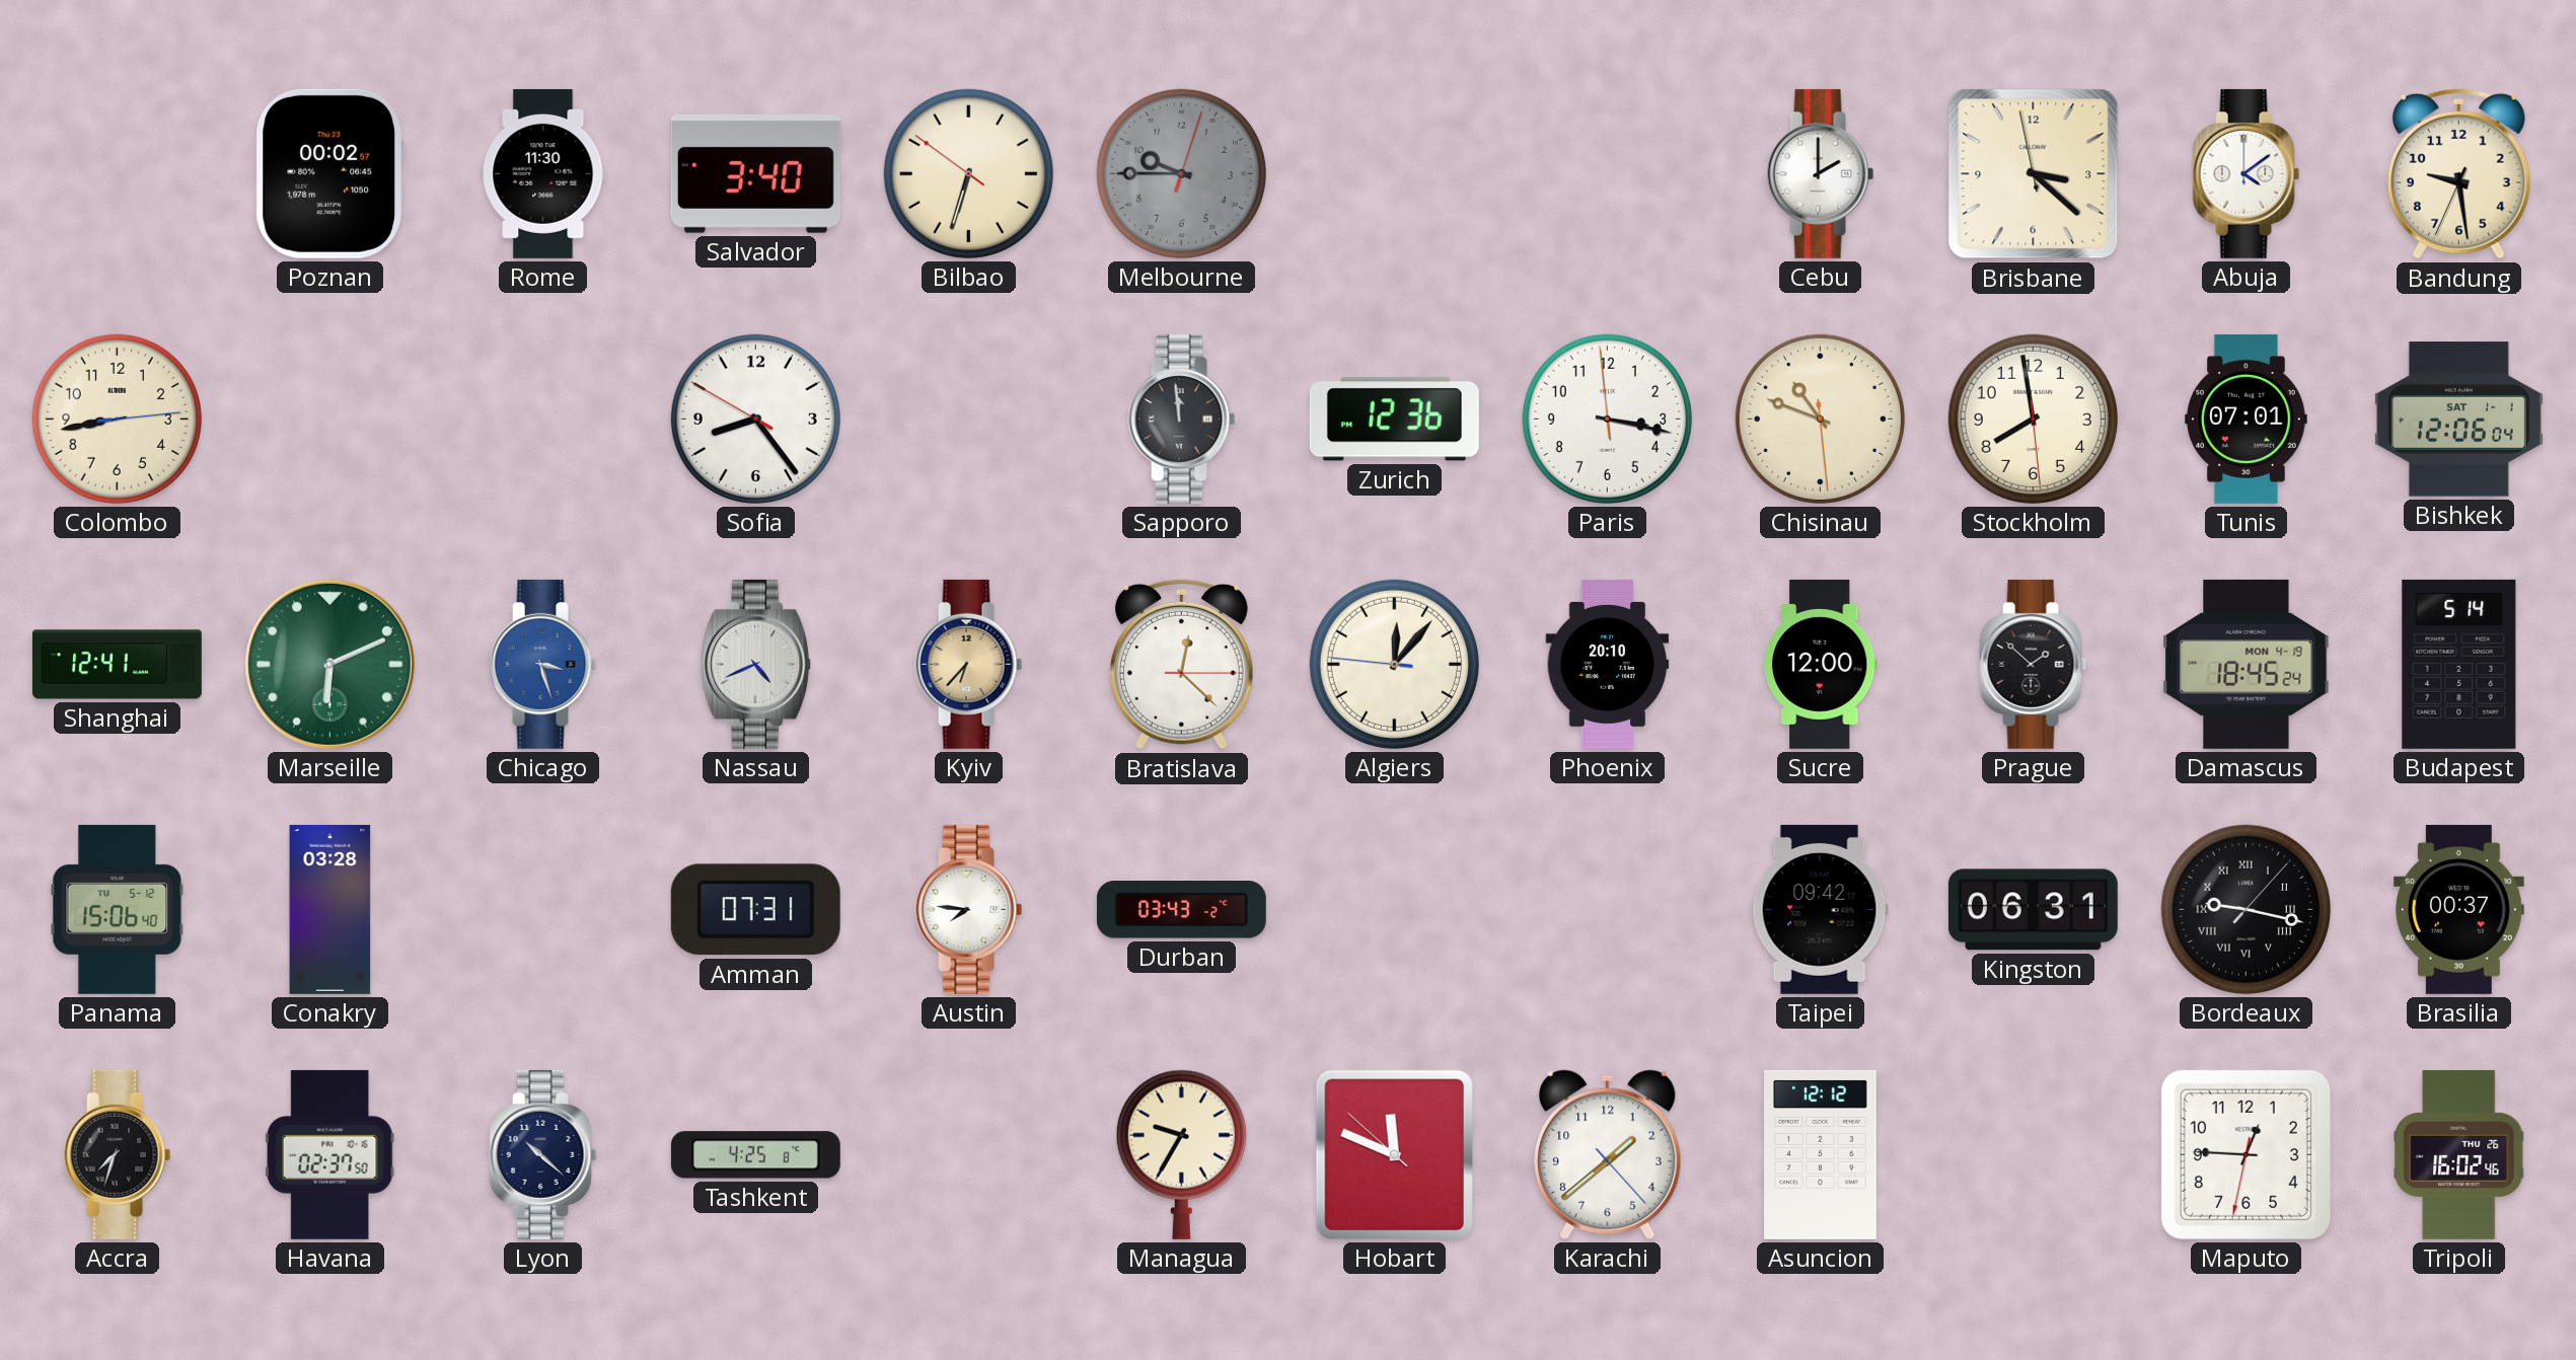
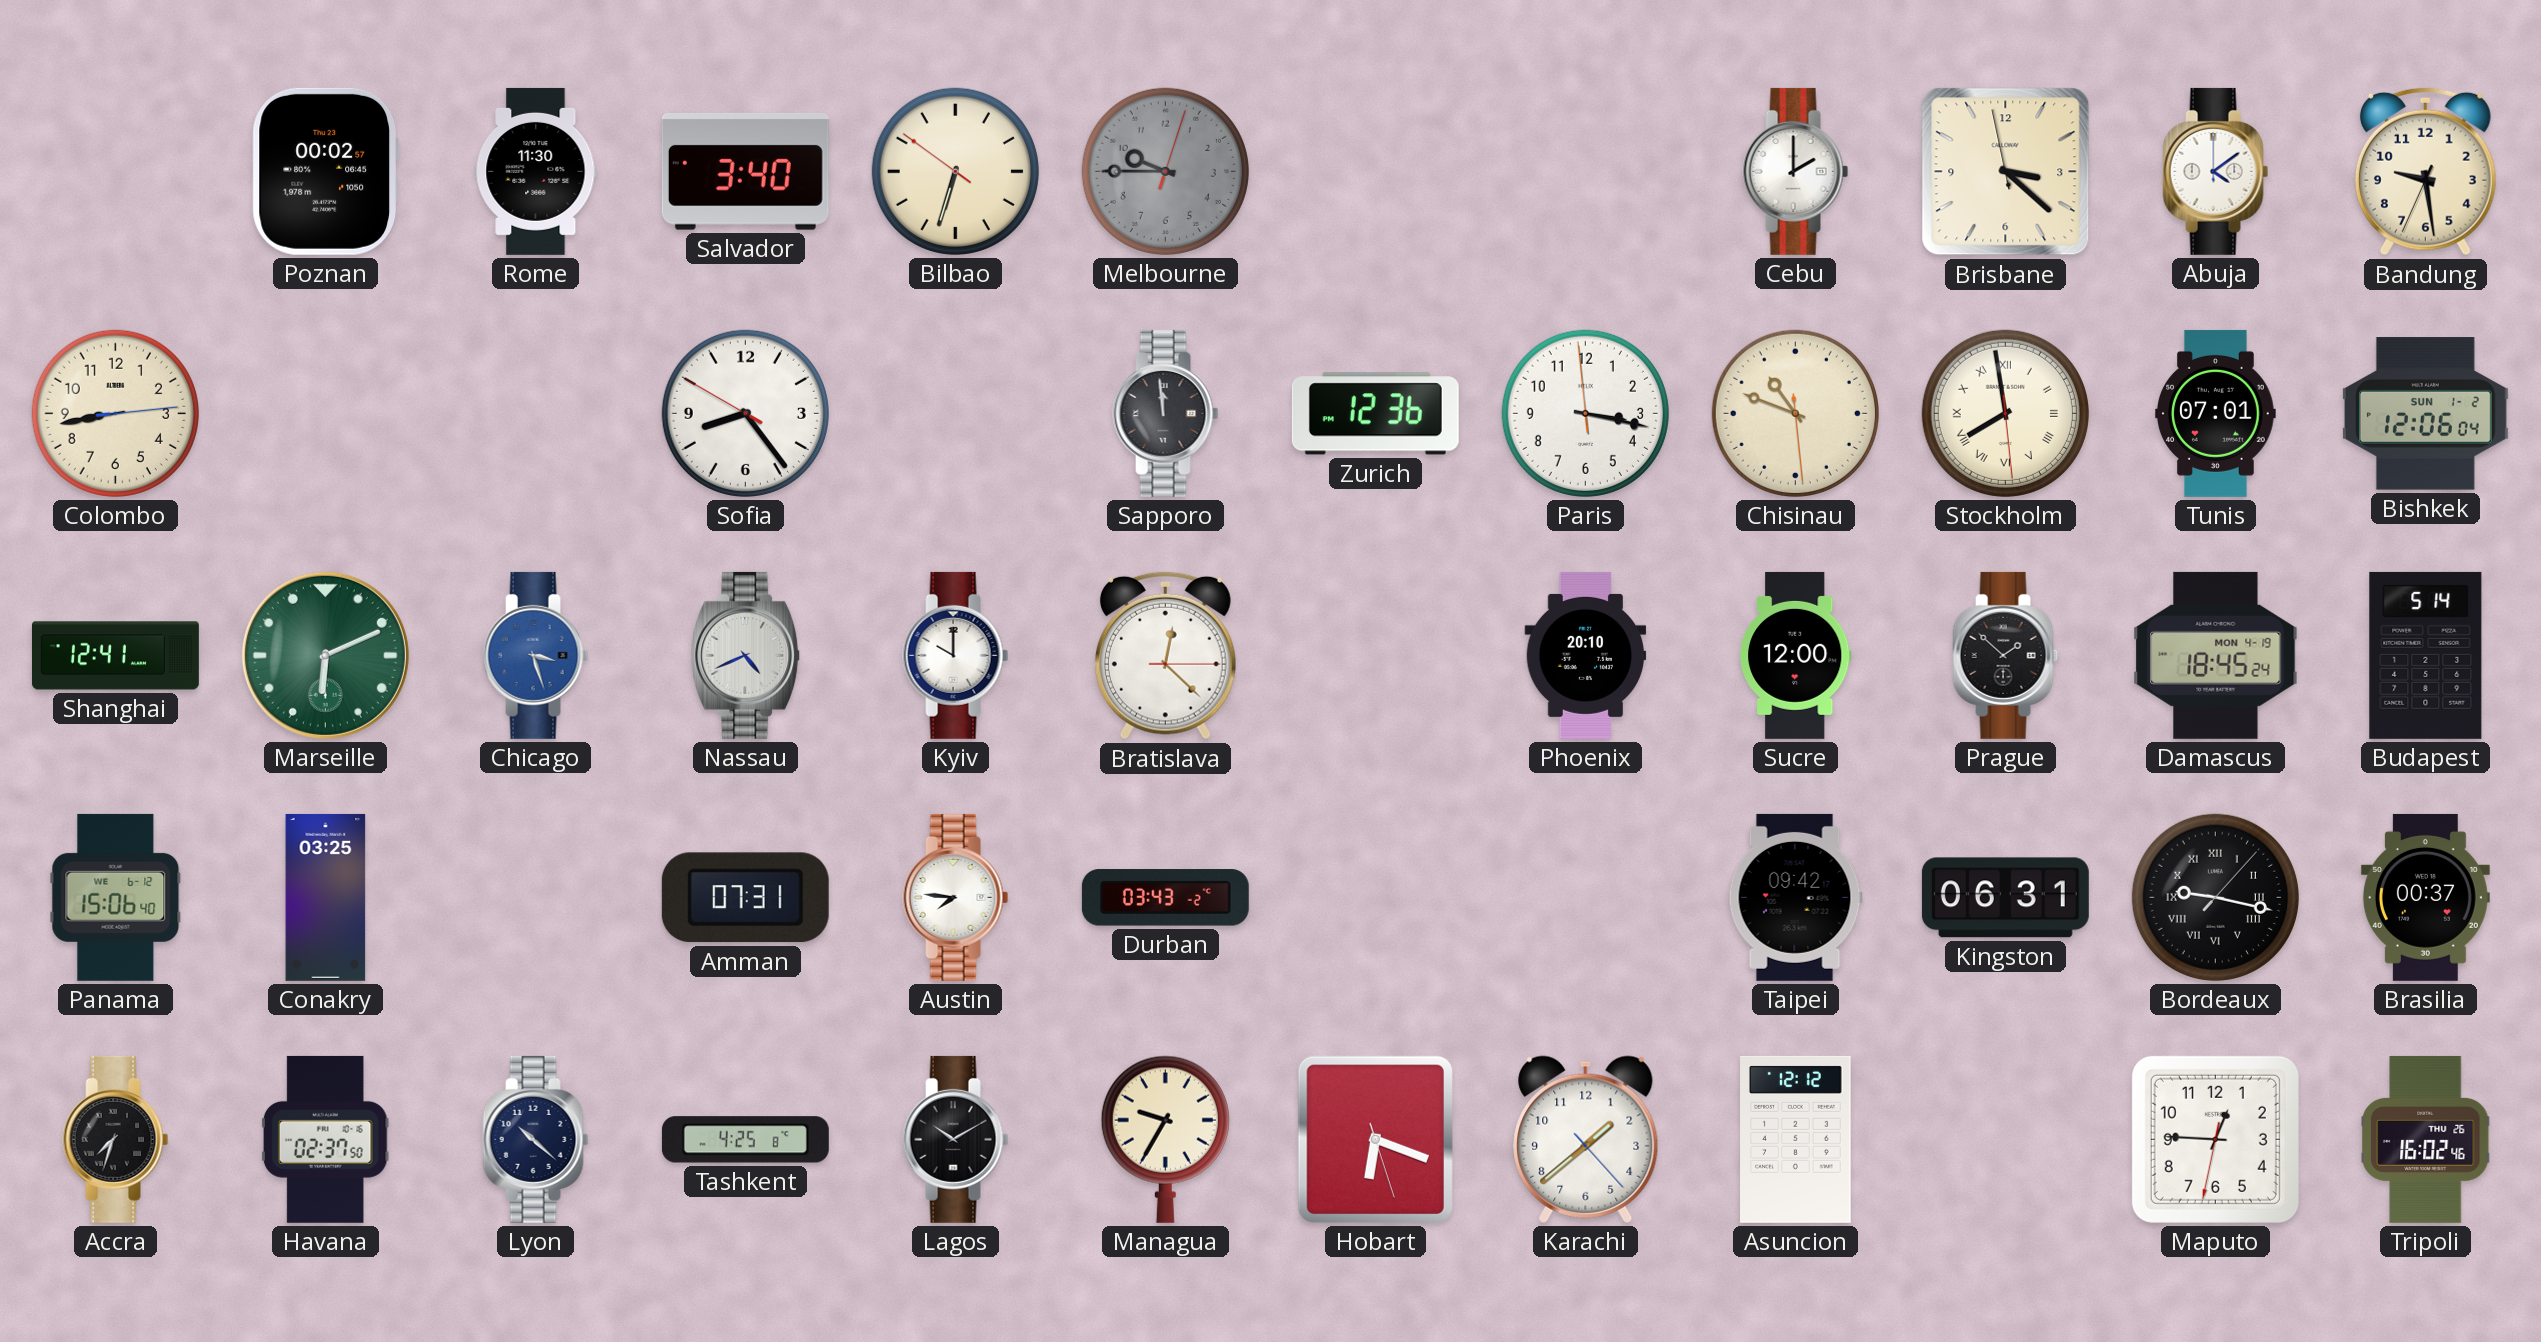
Stockholm numerals: Arabic -> Roman (2005, 413)
Bishkek date: SAT 1-1 -> SUN 1-2 (2425, 414)
Kyiv: 6:37 -> 10:00 (956, 655)
Kyiv dial: champagne -> white (956, 655)
Algiers: 12:06 -> none (1394, 664)
Panama date: TU 5-12 -> WE 6-12 (116, 897)
Conakry: 03:28 -> 03:25 (326, 897)
Lagos: none -> 10:10 (956, 1139)
Hobart: 11:48 -> 6:18 (1375, 1139)
